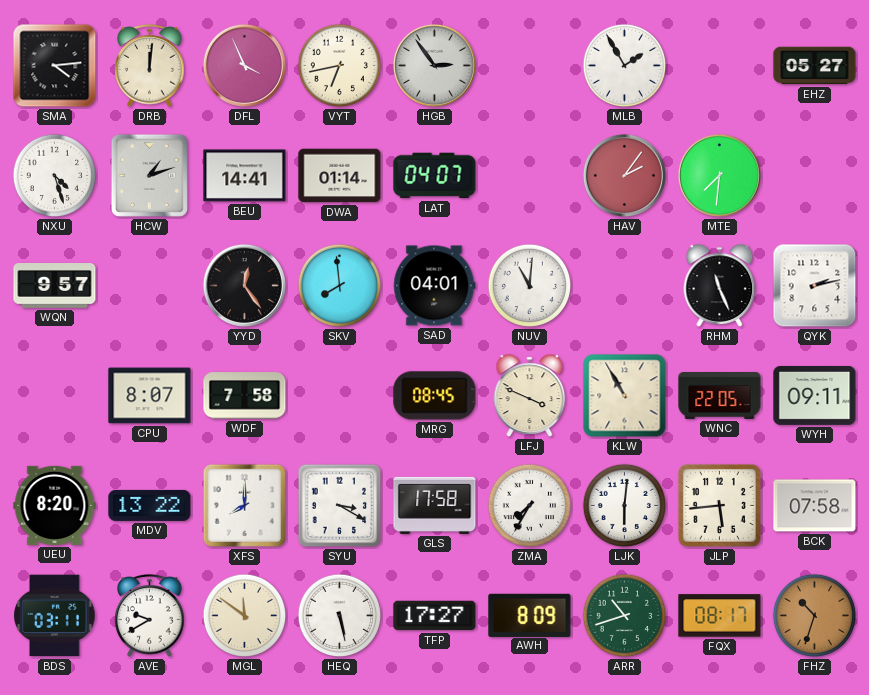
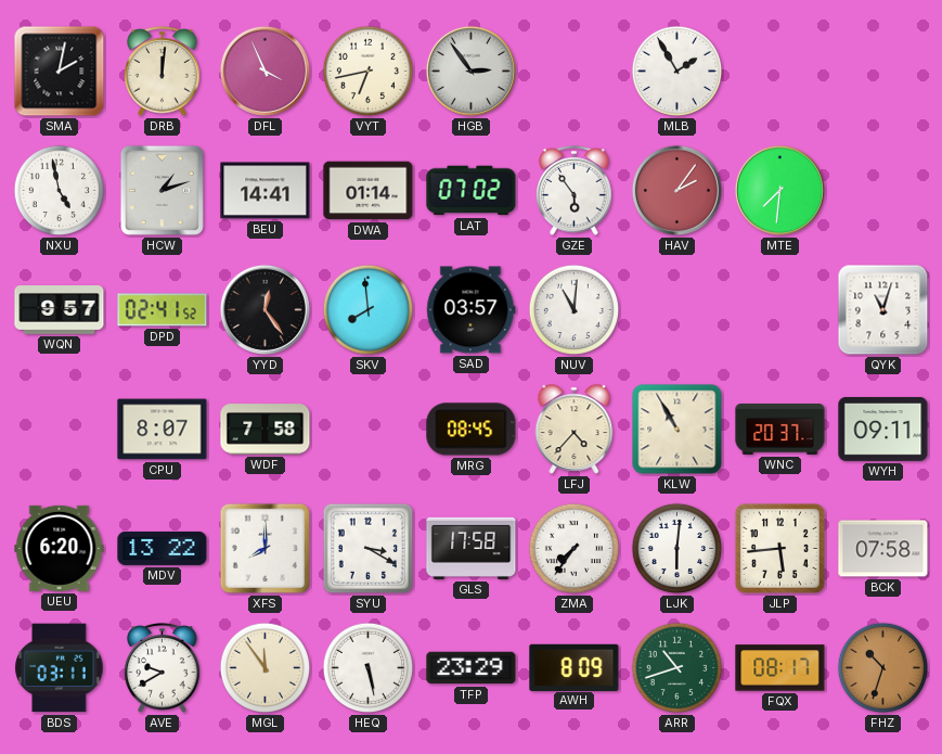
SMA: 4:14 -> 2:02 (60, 72)
EHZ: 05:27 -> none (815, 66)
NXU: 4:27 -> 4:58 (60, 191)
LAT: 04:07 -> 07:02 (472, 191)
GZE: none -> 5:54 (575, 191)
DPD: none -> 02:41 (163, 310)
SAD: 04:01 -> 03:57 (472, 310)
RHM: 11:26 -> none (720, 286)
QYK: 2:13 -> 11:03 (883, 310)
LFJ: 3:49 -> 4:37 (575, 430)
WNC: 22:05 -> 20:37 (780, 429)
UEU: 8:20 -> 6:20 (60, 548)
ZMA: 7:35 -> 7:36 (575, 549)
MGL: 11:51 -> 11:54 (266, 668)
TFP: 17:27 -> 23:29 (472, 668)
